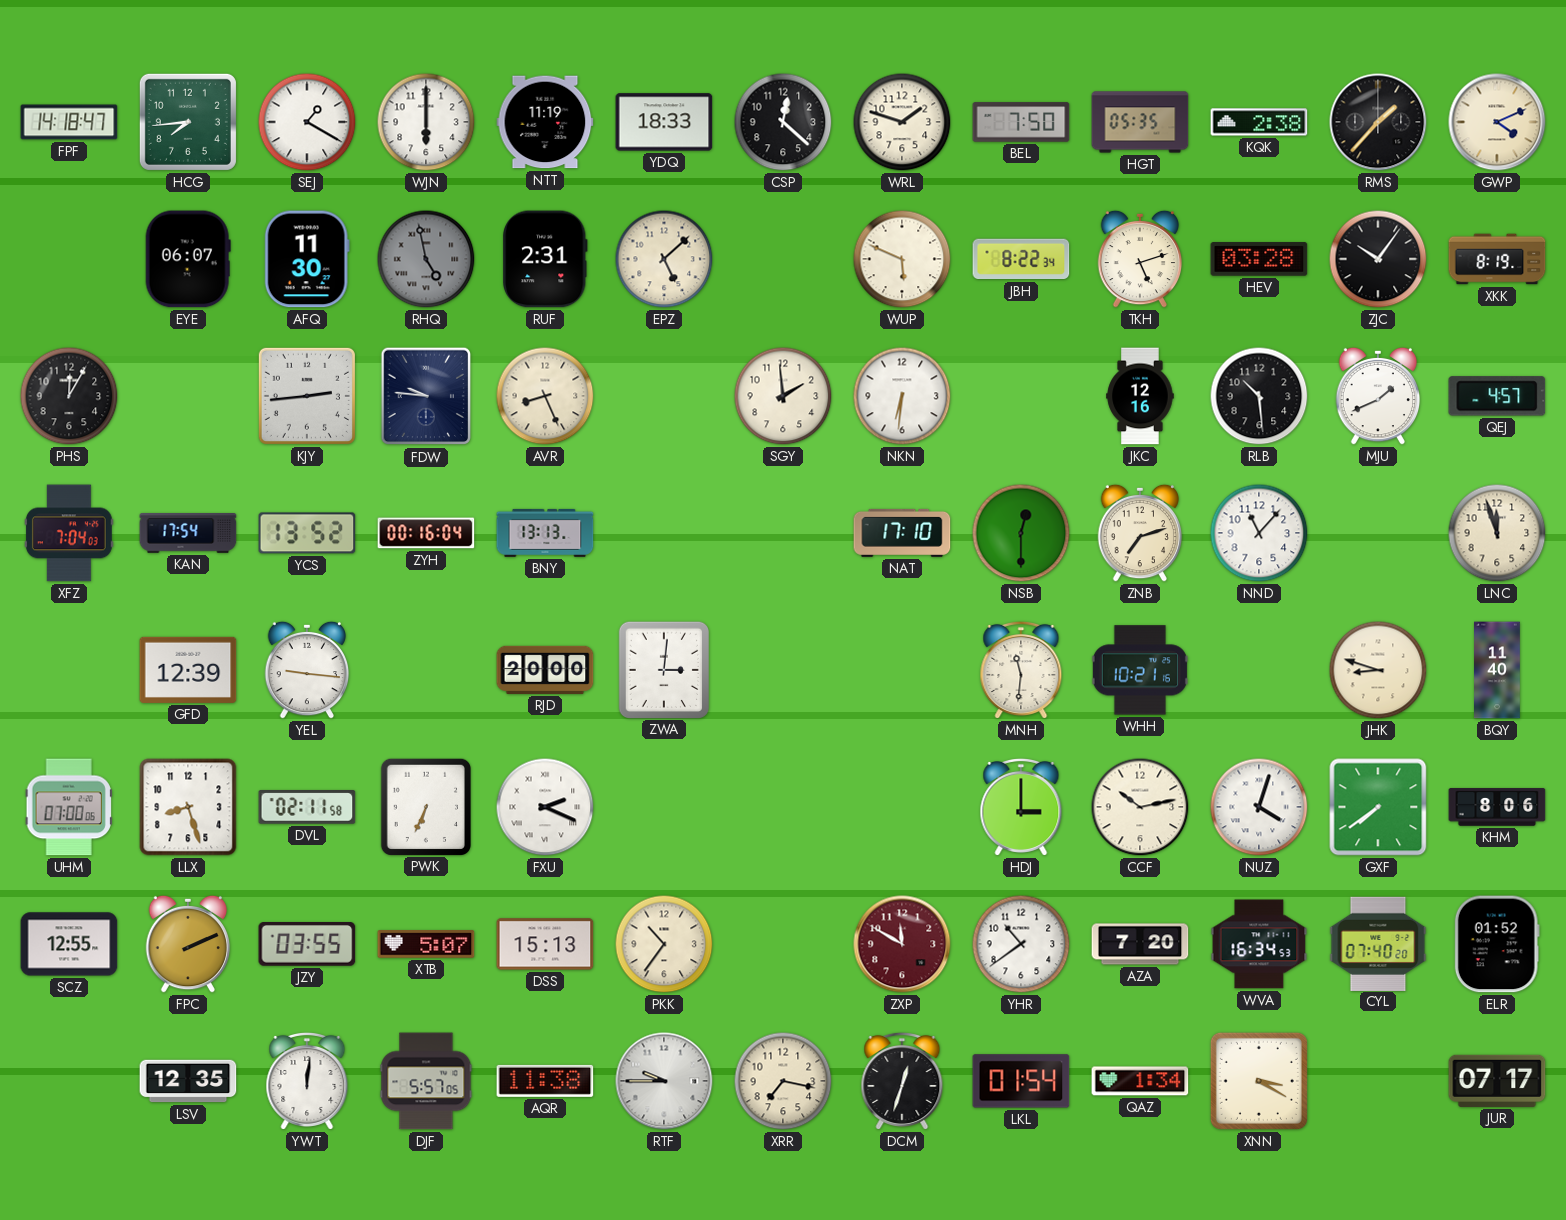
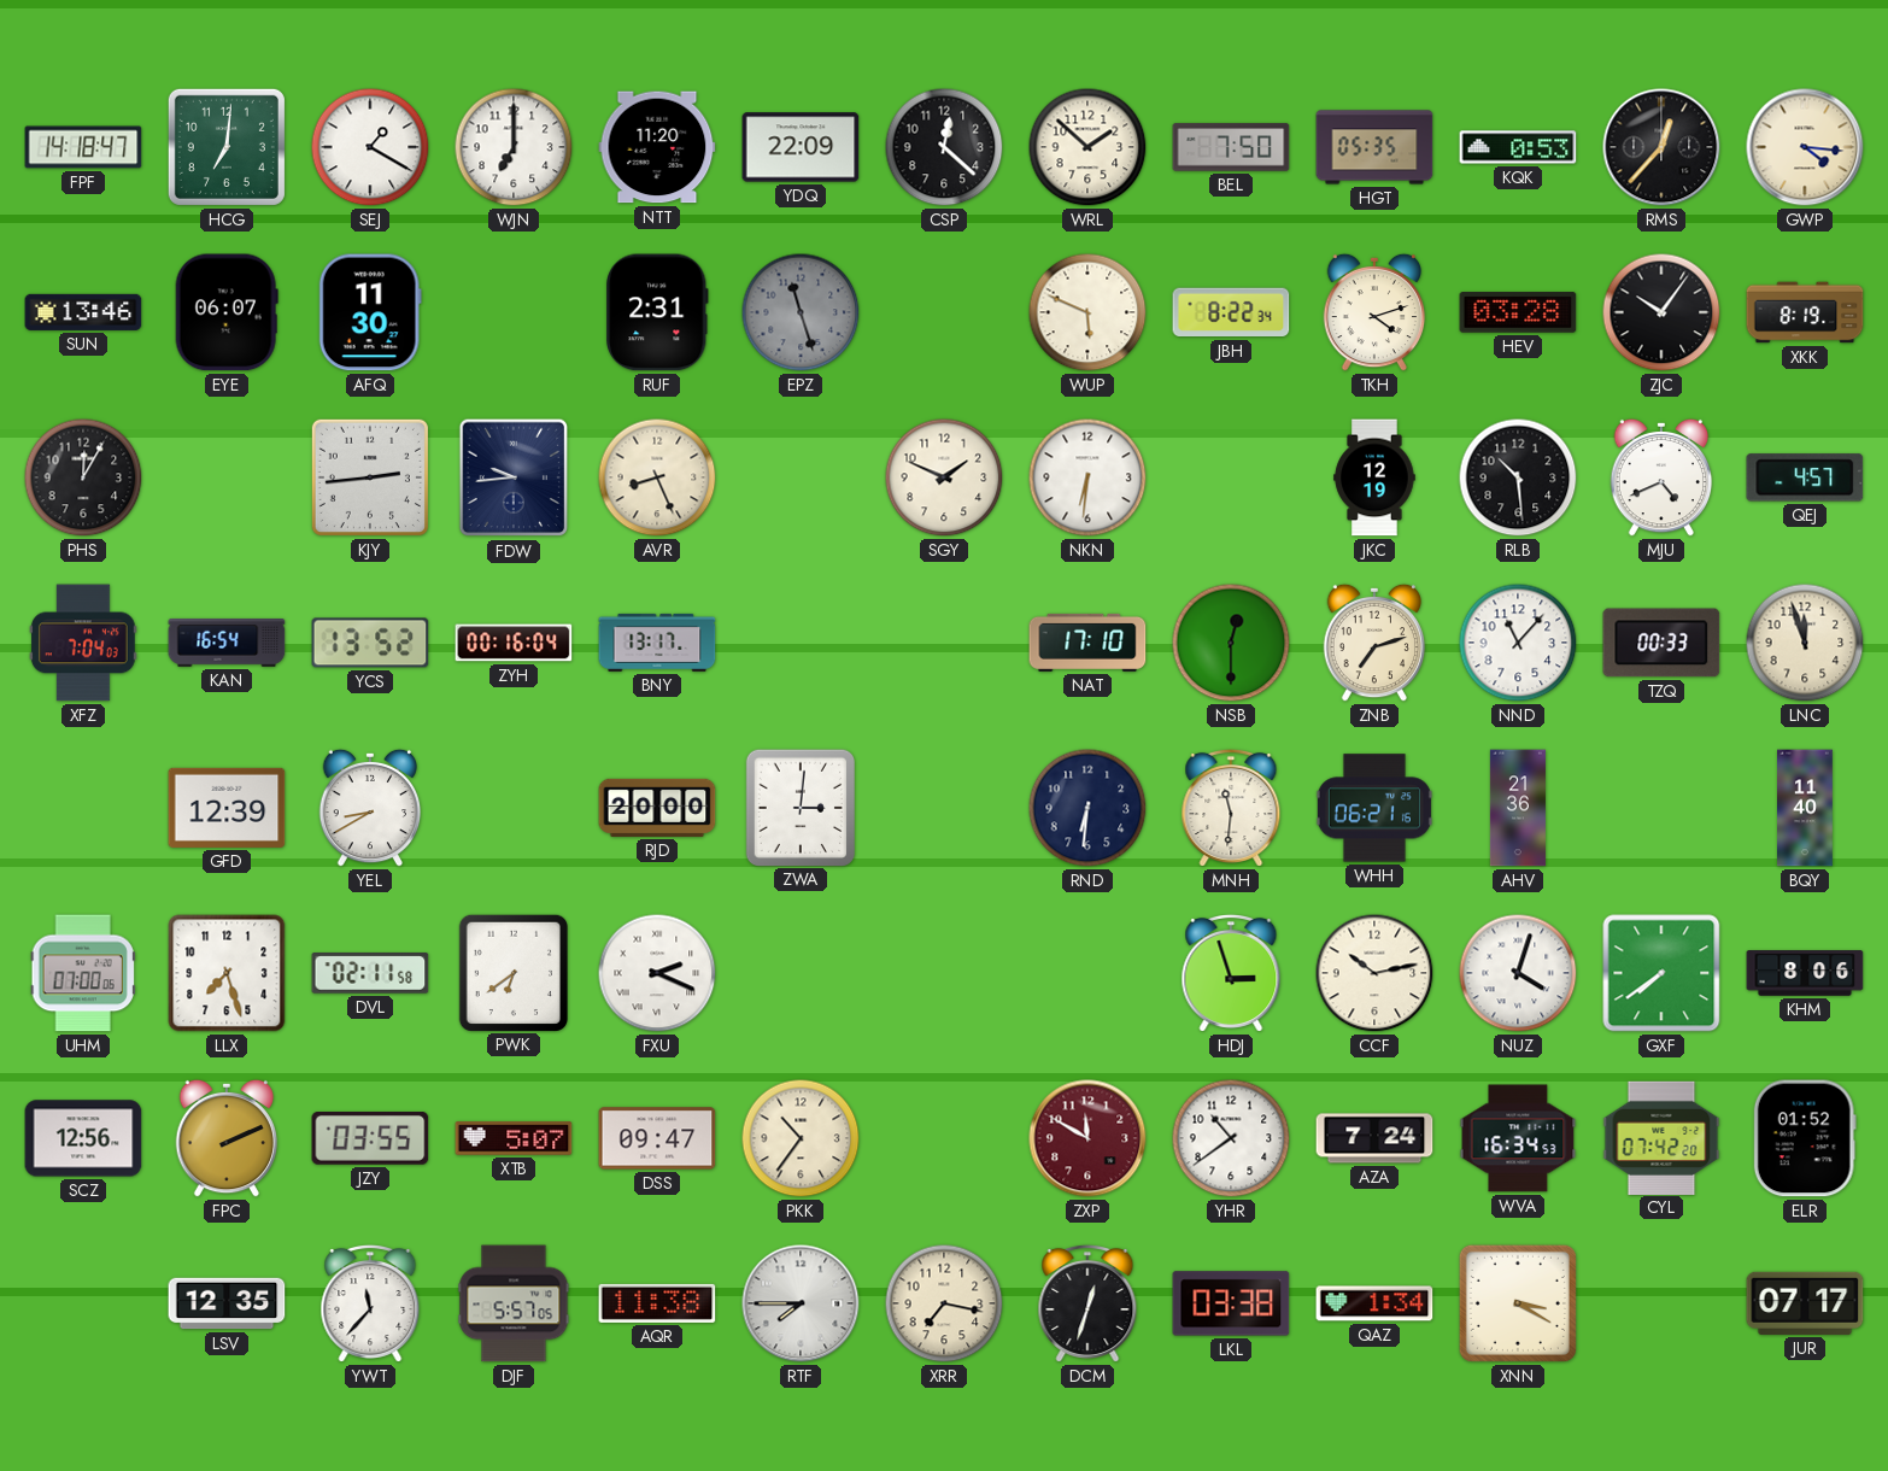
HCG: 7:44 -> 7:01 (227, 147)
WJN: 6:00 -> 7:00 (514, 147)
NTT: 11:19 -> 11:20 (657, 147)
YDQ: 18:33 -> 22:09 (801, 147)
WRL: 1:48 -> 1:52 (1087, 147)
KQK: 2:38 -> 0:53 (1518, 147)
RMS: 1:37 -> 12:37 (1661, 147)
GWP: 4:11 -> 4:16 (1805, 147)
SUN: none -> 13:46 (83, 312)
RHQ: 4:58 -> none (426, 259)
EPZ: 5:08 -> 11:27 (801, 312)
EPZ dial: cream -> grey (801, 312)
TKH: 5:12 -> 4:12 (1374, 312)
FDW: 9:46 -> 9:44 (514, 477)
SGY: 1:59 -> 1:49 (944, 477)
JKC: 12:16 -> 12:19 (1374, 477)
MJU: 1:41 -> 4:41 (1661, 477)
KAN: 17:54 -> 16:54 (227, 644)
BNY: 13:13 -> 13:17 (657, 643)
TZQ: none -> 00:33 (1661, 643)
YEL: 9:16 -> 8:40 (370, 808)
RND: none -> 6:31 (1087, 808)
WHH: 10:21 -> 06:21 (1374, 808)
AHV: none -> 21:36 (1518, 808)
JHK: 8:48 -> none (1378, 670)
LLX: 8:27 -> 7:27 (227, 973)
PWK: 6:34 -> 6:39 (512, 972)
HDJ: 3:00 -> 2:57 (1231, 973)
SCZ: 12:55 -> 12:56 (83, 1138)
DSS: 15:13 -> 09:47 (657, 1138)
AZA: 7:20 -> 7:24 (1374, 1138)
CYL: 07:40 -> 07:42 (1661, 1137)
YWT: 12:01 -> 11:37 (370, 1303)
RTF: 9:45 -> 7:45 (801, 1303)
LKL: 01:54 -> 03:38 (1231, 1303)
